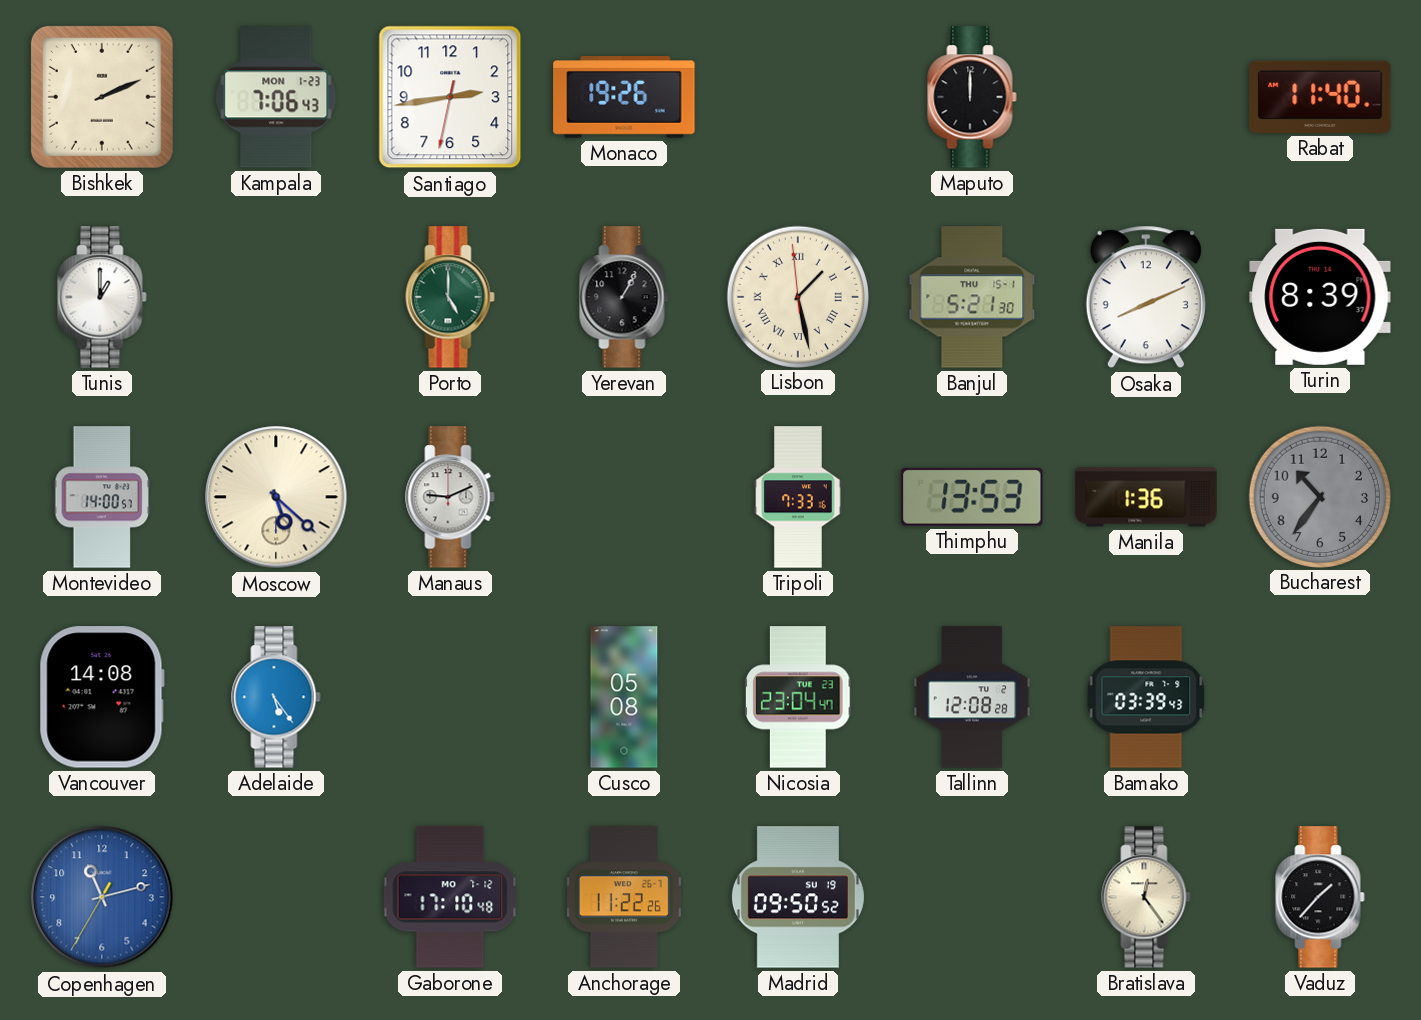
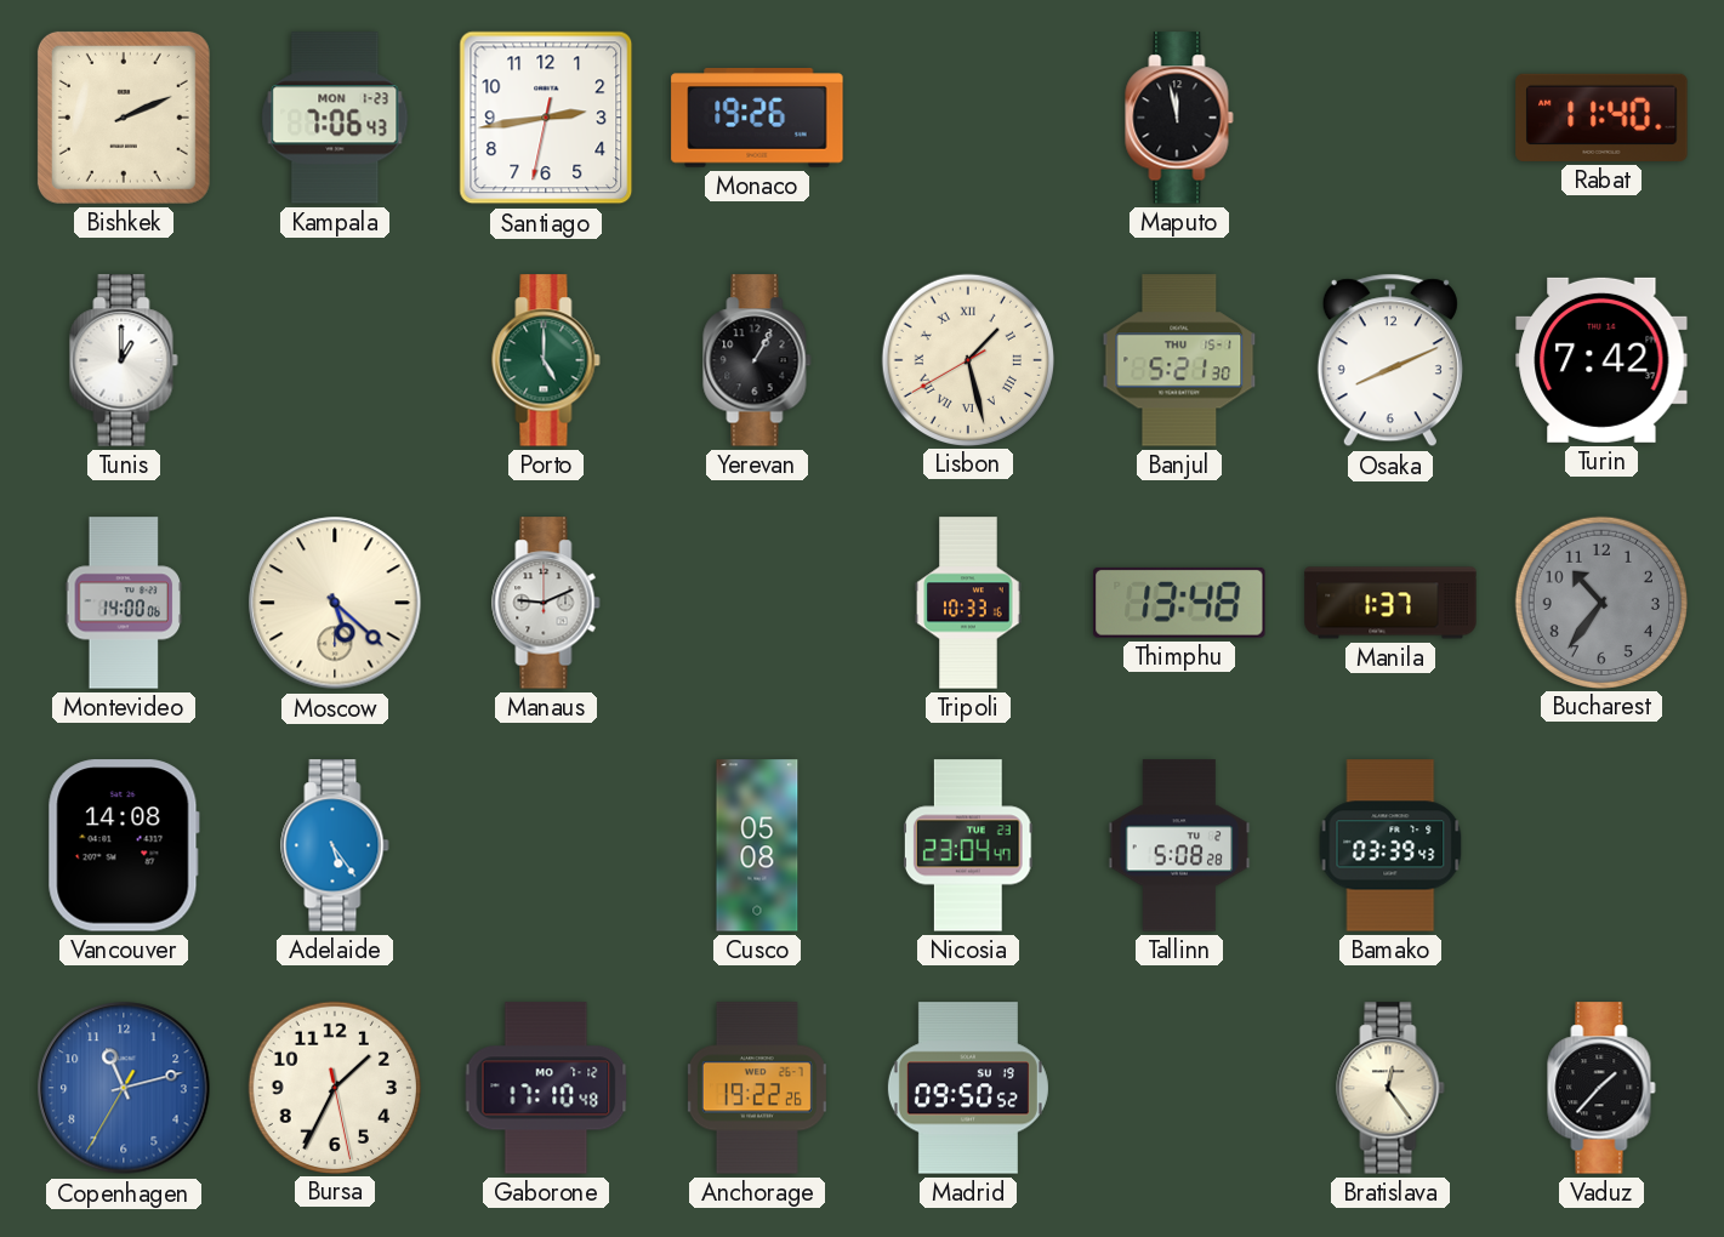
Maputo: 12:00 -> 11:58 (1179, 118)
Lisbon: 1:27:59 -> 1:27:40 (967, 359)
Turin: 8:39 -> 7:42 (1601, 360)
Montevideo: 14:00:57 -> 14:00:06 (124, 603)
Tripoli: 7:33 -> 10:33 (968, 603)
Thimphu: 13:53 -> 13:48 (1179, 603)
Manila: 1:36 -> 1:37 (1390, 603)
Tallinn: 12:08 -> 5:08 (1179, 845)
Bursa: none -> 1:34 (334, 1087)
Anchorage: 11:22 -> 19:22 (757, 1088)
